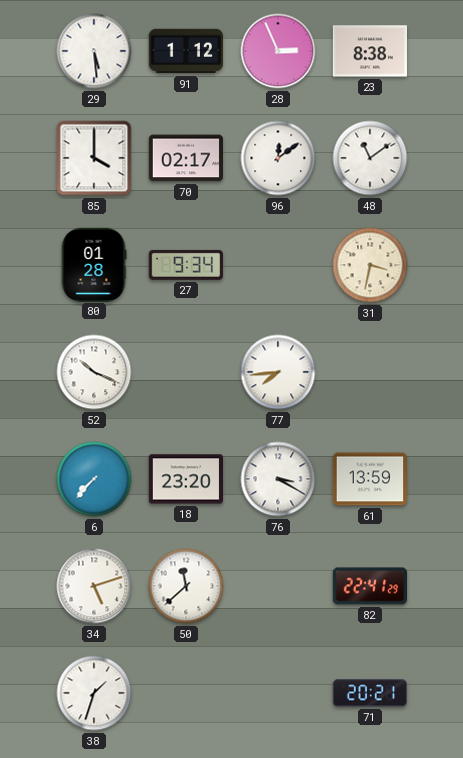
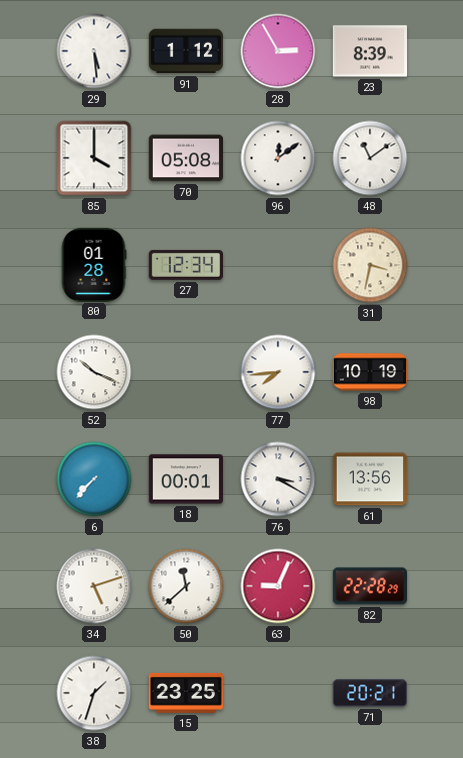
28: 2:56 -> 2:55 (278, 51)
23: 8:38 -> 8:39 (369, 51)
70: 02:17 -> 05:08 (185, 158)
27: 9:34 -> 12:34 (185, 265)
98: none -> 10:19 (370, 372)
18: 23:20 -> 00:01 (185, 479)
61: 13:59 -> 13:56 (369, 479)
63: none -> 9:04 (278, 586)
82: 22:41 -> 22:28 (370, 586)
15: none -> 23:25 (185, 693)
